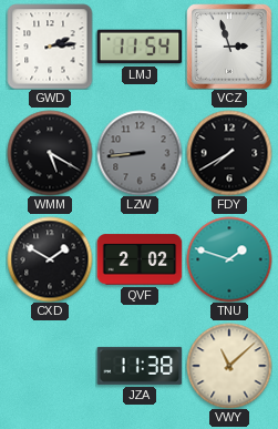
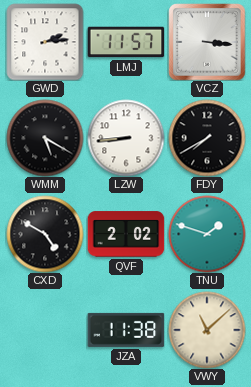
LMJ: 11:54 -> 11:57 (126, 42)
VCZ: 2:57 -> 3:16 (207, 42)
LZW dial: grey -> white (126, 138)
CXD: 1:50 -> 4:50 (45, 234)
